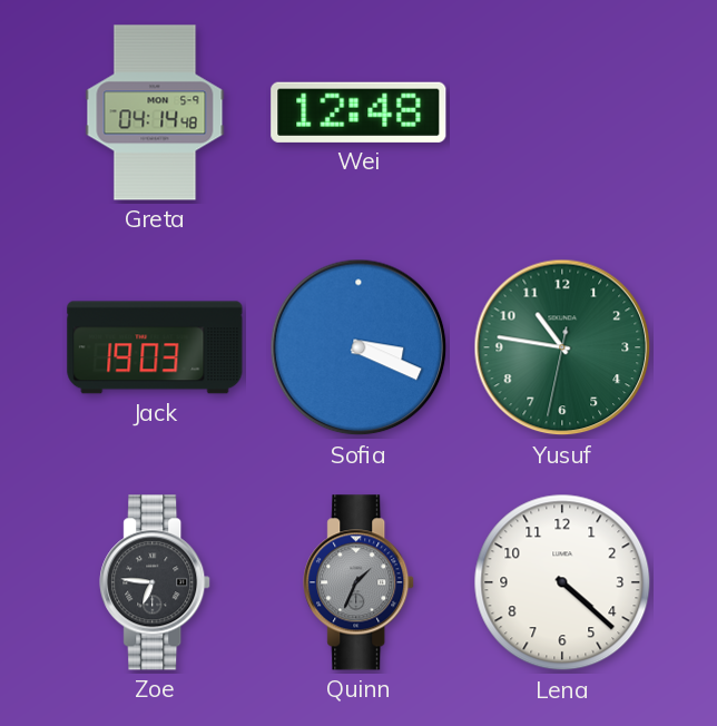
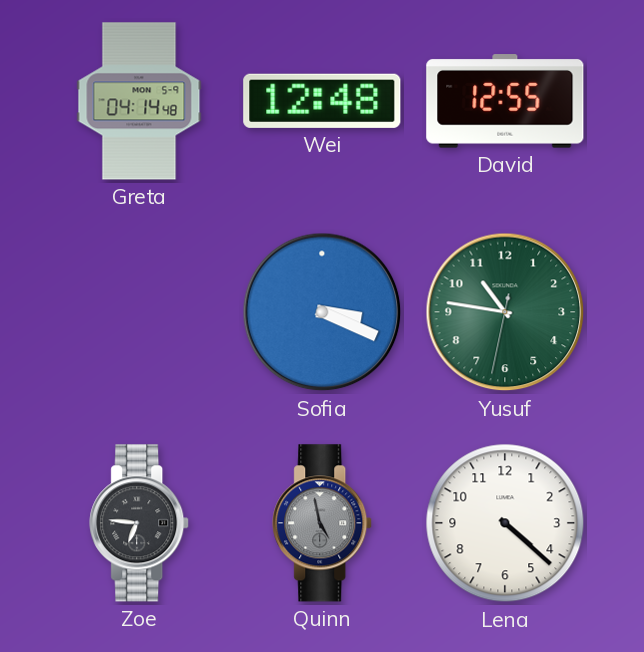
David: none -> 12:55 (505, 101)
Jack: 19:03 -> none (155, 347)
Quinn: 1:34 -> 4:58 (323, 523)
